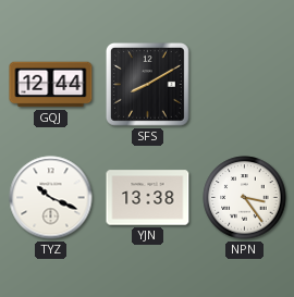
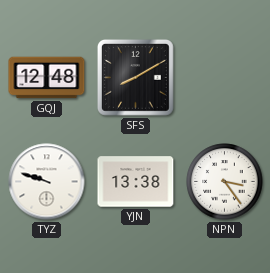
GQJ: 12:44 -> 12:48 (47, 78)
TYZ: 10:19 -> 9:48 (47, 182)
